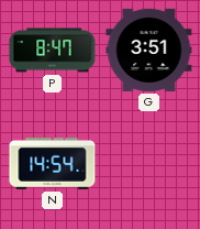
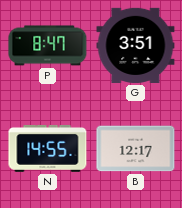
N: 14:54 -> 14:55 (48, 148)
B: none -> 12:17 (136, 149)
